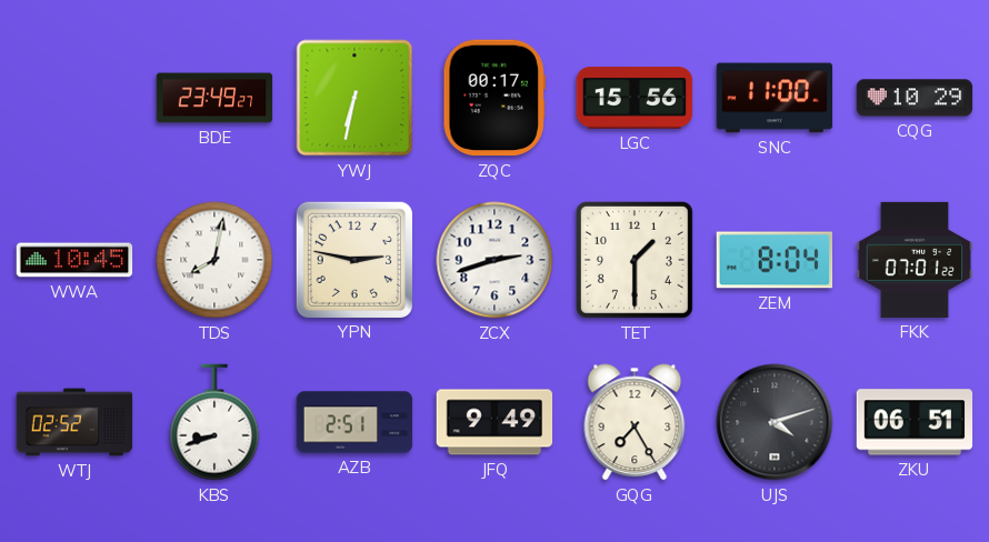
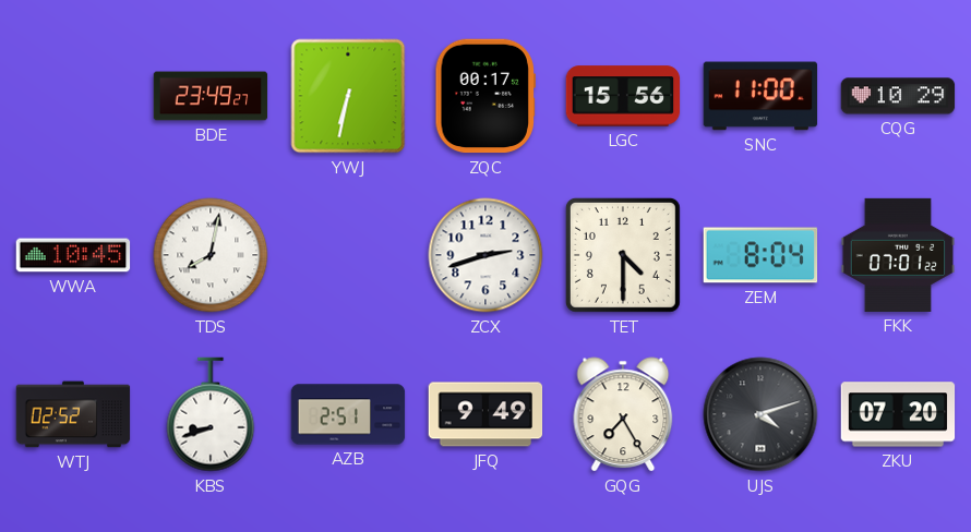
YPN: 2:47 -> none (353, 259)
TET: 1:30 -> 4:30 (623, 255)
ZKU: 06:51 -> 07:20 (898, 414)
